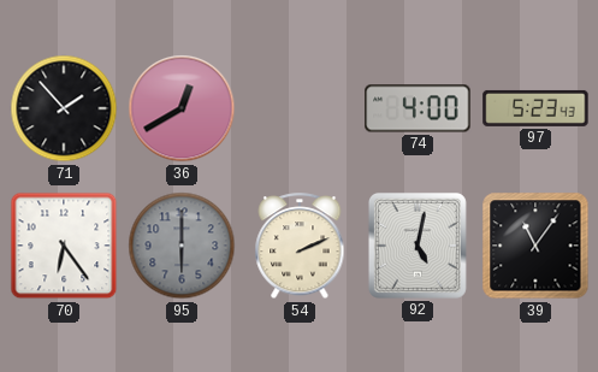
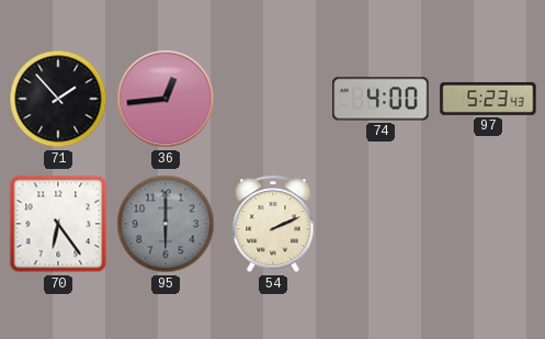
36: 12:40 -> 12:44 (166, 99)
92: 5:02 -> none (418, 246)
39: 11:06 -> none (535, 246)
